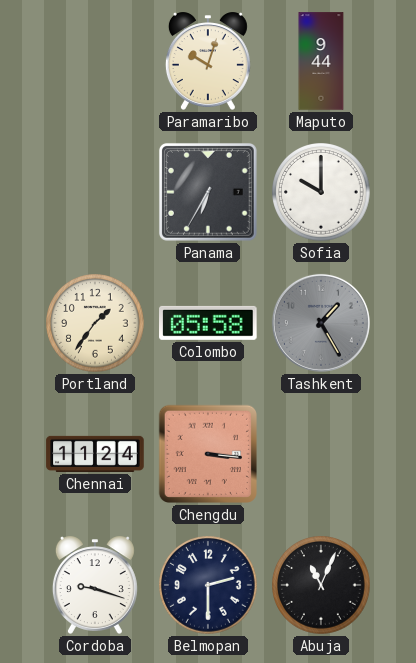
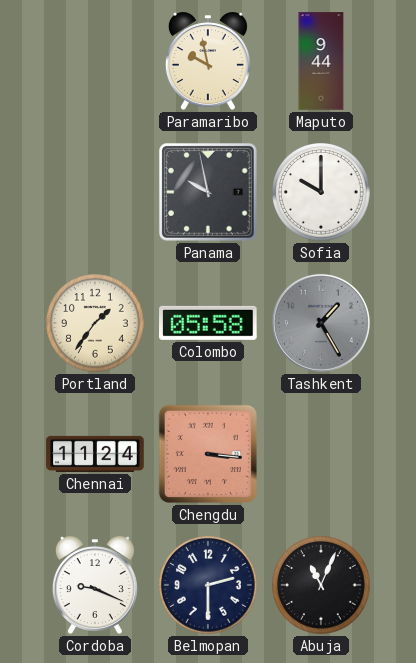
Paramaribo: 10:03 -> 9:58 (208, 61)
Panama: 6:35 -> 9:58 (208, 192)
Cordoba: 9:18 -> 9:19 (95, 585)
